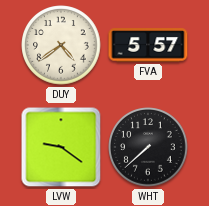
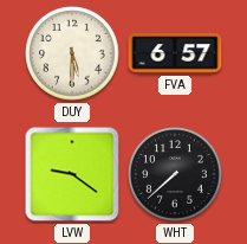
DUY: 4:39 -> 5:30 (72, 53)
FVA: 5:57 -> 6:57 (175, 53)
